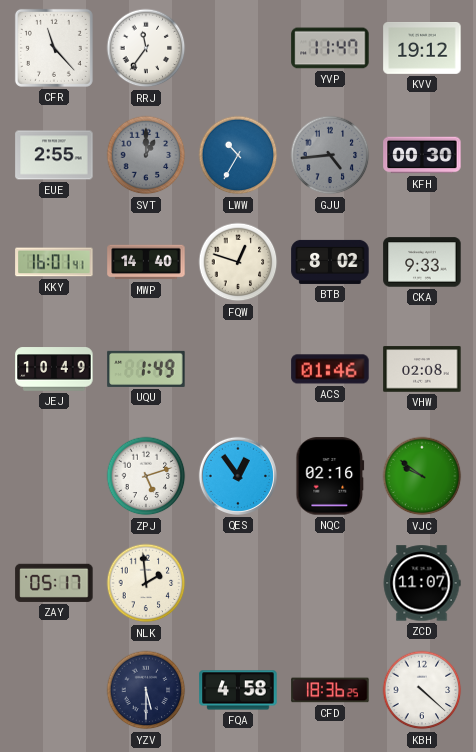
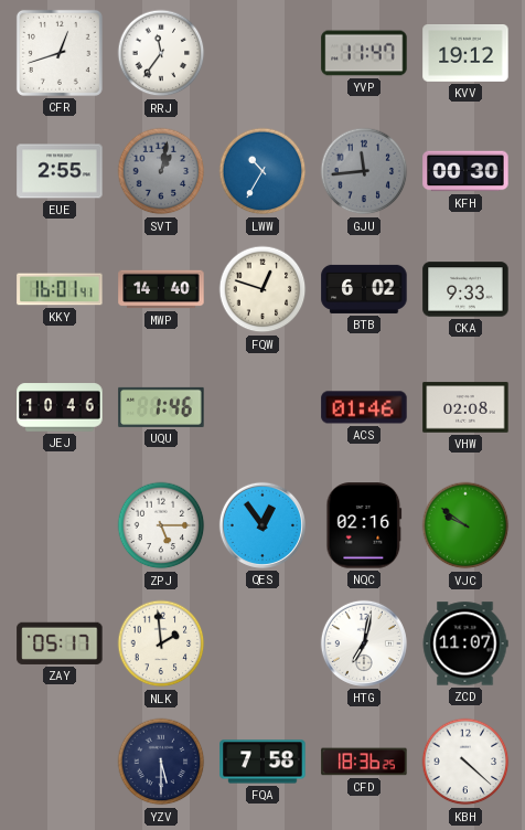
CFR: 11:23 -> 12:42 (60, 53)
SVT: 1:00 -> 1:02 (161, 171)
GJU: 4:44 -> 11:44 (364, 171)
BTB: 8:02 -> 6:02 (364, 289)
JEJ: 10:49 -> 10:46 (60, 407)
UQU: 1:49 -> 1:46 (161, 407)
ZPJ: 5:12 -> 5:15 (161, 525)
HTG: none -> 7:02 (364, 643)
FQA: 4:58 -> 7:58 (262, 762)
